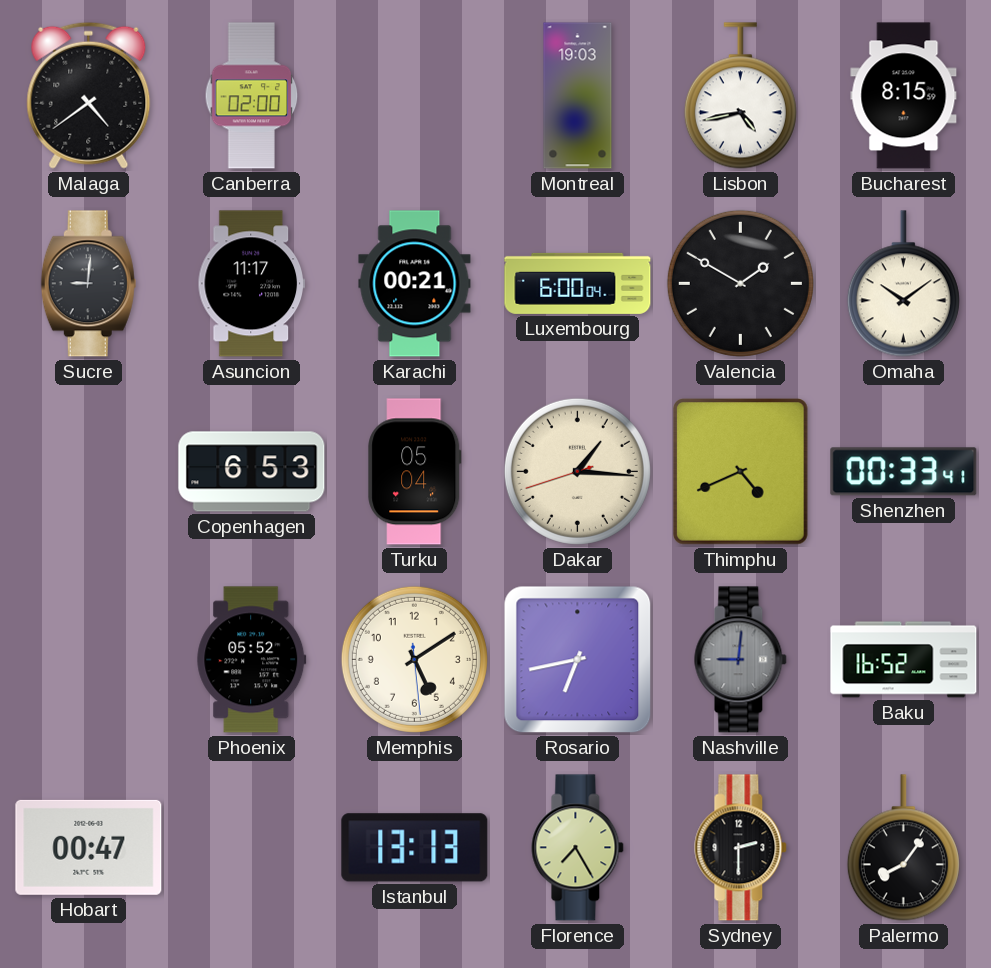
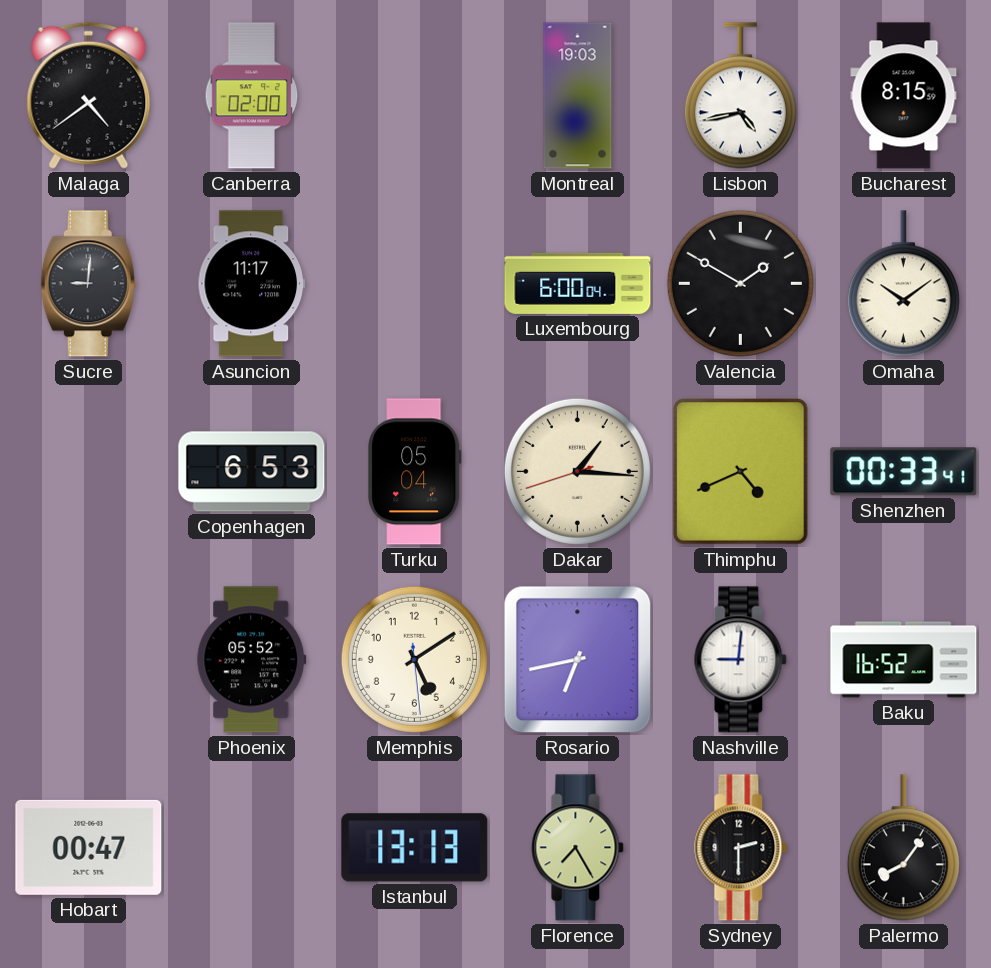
Karachi: 00:21 -> none (415, 284)
Nashville dial: grey -> white (741, 660)
